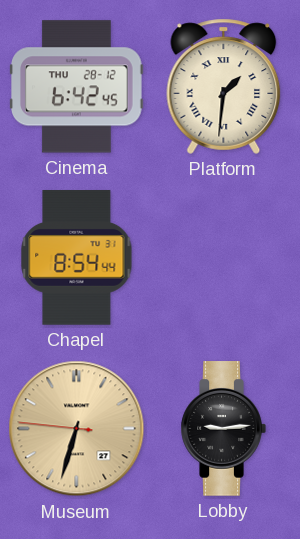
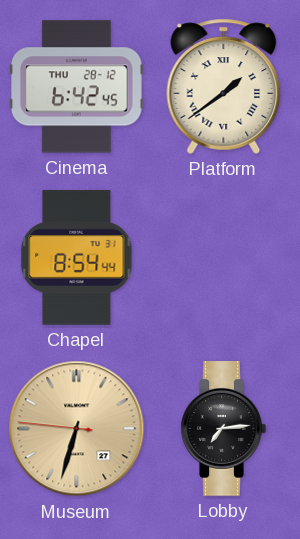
Platform: 1:31 -> 1:39 (224, 86)
Lobby: 9:14 -> 7:14 (223, 429)
